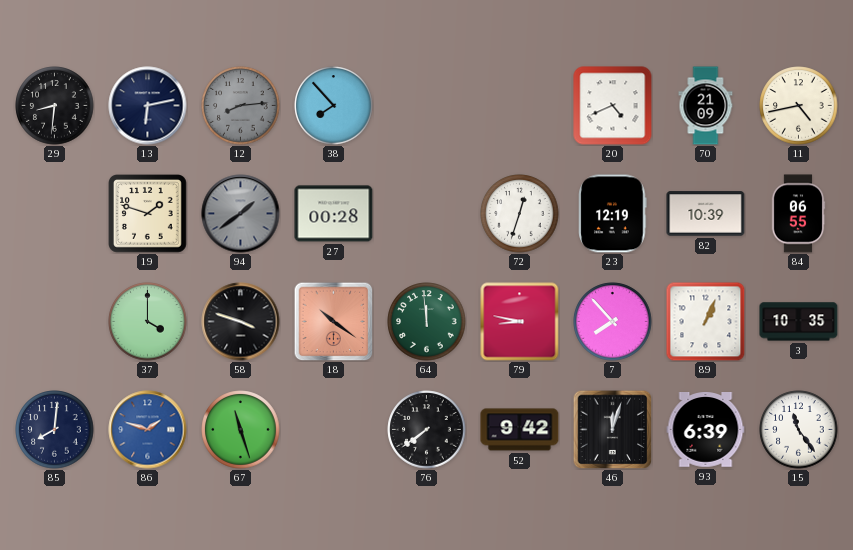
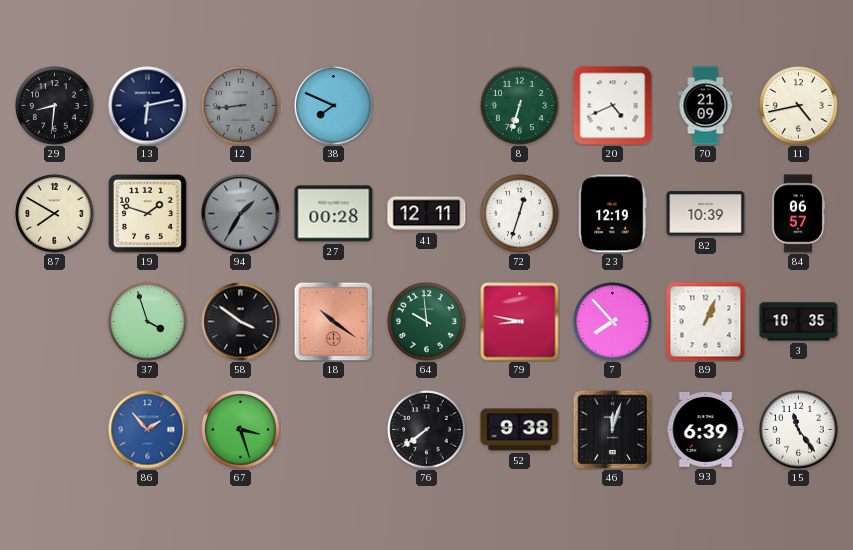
12: 8:14 -> 8:44 (241, 106)
38: 7:53 -> 7:49 (334, 106)
8: none -> 6:33 (520, 106)
87: none -> 7:50 (55, 214)
94: 1:39 -> 1:35 (241, 214)
41: none -> 12:11 (427, 214)
84: 06:55 -> 06:57 (798, 214)
37: 4:00 -> 3:57 (148, 322)
58: 3:48 -> 3:51 (241, 322)
64: 11:59 -> 9:59 (427, 322)
85: 8:01 -> none (55, 430)
86: 1:48 -> 1:53 (148, 430)
67: 11:27 -> 3:27 (241, 430)
52: 9:42 -> 9:38 (520, 430)
